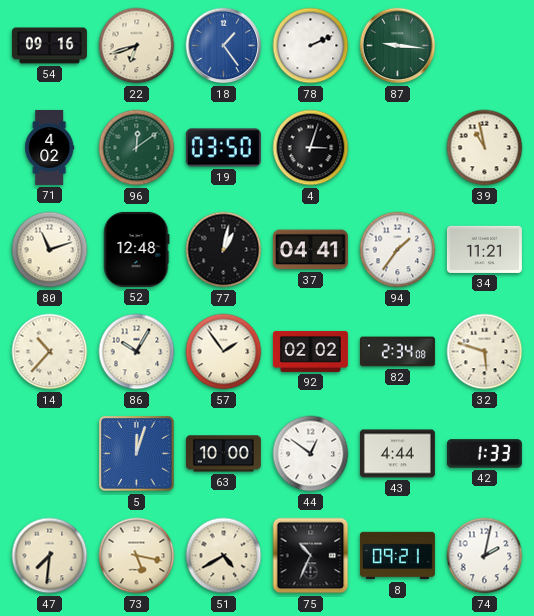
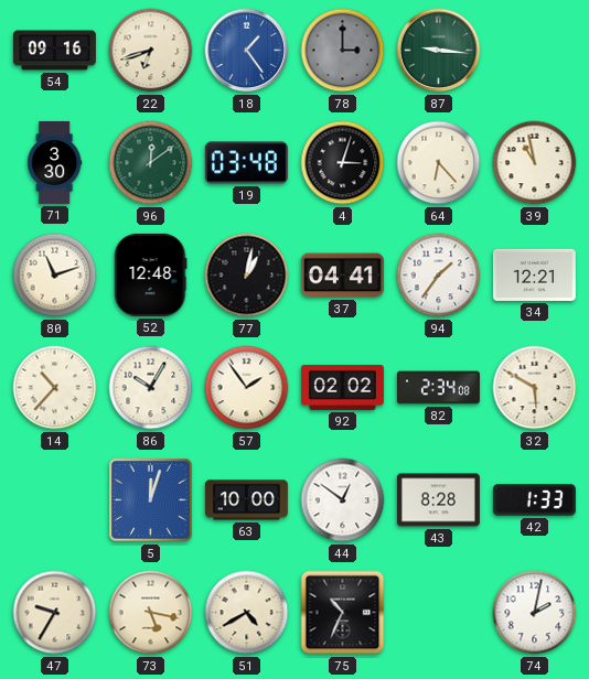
78: 2:11 -> 3:00 (343, 51)
78 dial: white -> grey (343, 51)
71: 4:02 -> 3:30 (55, 162)
19: 03:50 -> 03:48 (246, 163)
64: none -> 6:23 (439, 163)
34: 11:21 -> 12:21 (534, 274)
32: 5:48 -> 5:50 (535, 388)
43: 4:44 -> 8:28 (438, 500)
47: 7:31 -> 9:35 (55, 613)
8: 09:21 -> none (397, 556)
